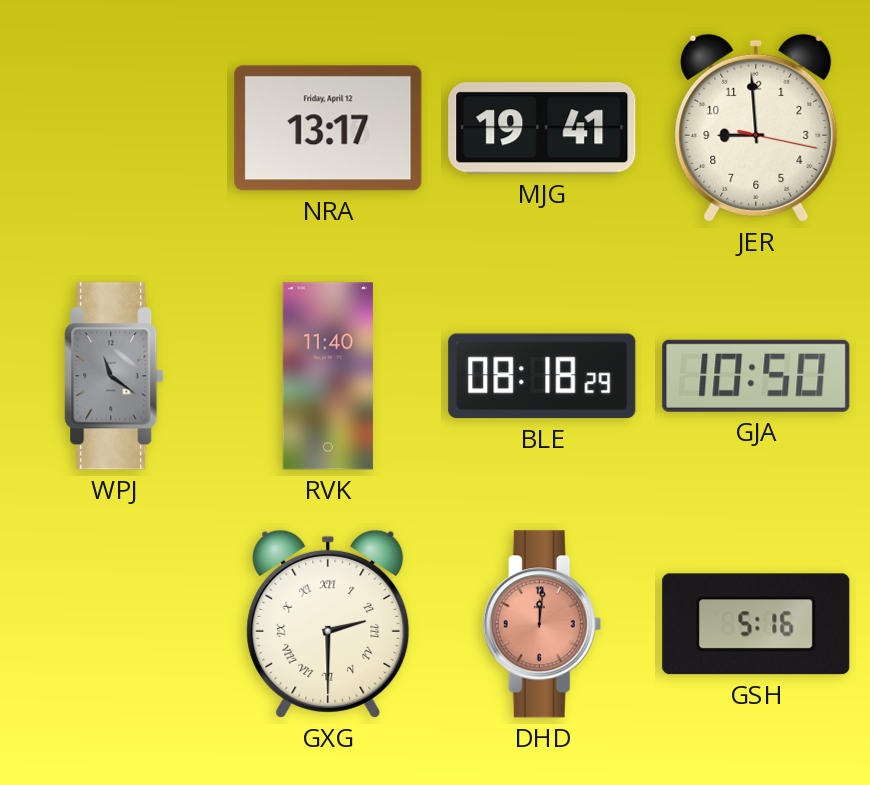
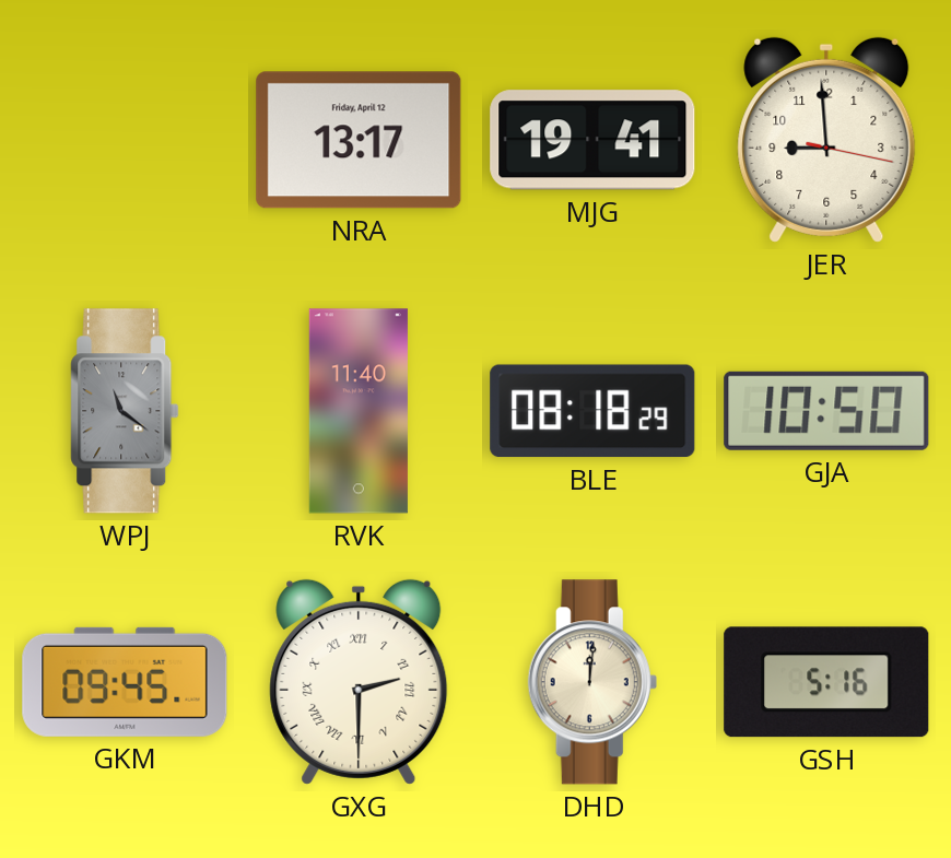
GKM: none -> 09:45 (125, 682)
DHD dial: salmon -> cream (592, 682)
